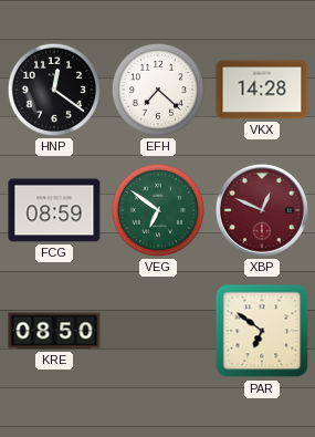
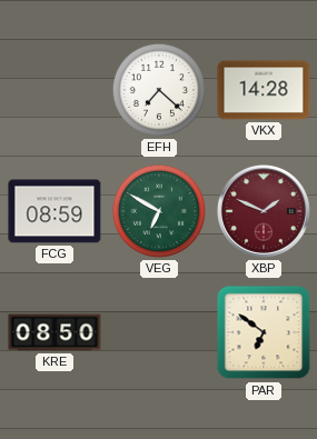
HNP: 12:21 -> none (54, 90)
VEG: 6:51 -> 6:50 (159, 211)
XBP: 12:49 -> 1:49 (264, 211)
